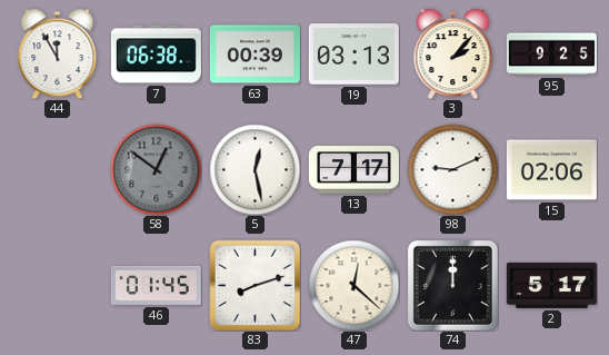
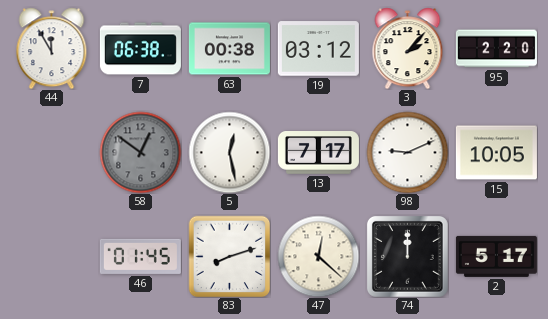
63: 00:39 -> 00:38 (229, 49)
19: 03:13 -> 03:12 (318, 49)
95: 9:25 -> 2:20 (496, 49)
15: 02:06 -> 10:05 (496, 153)
